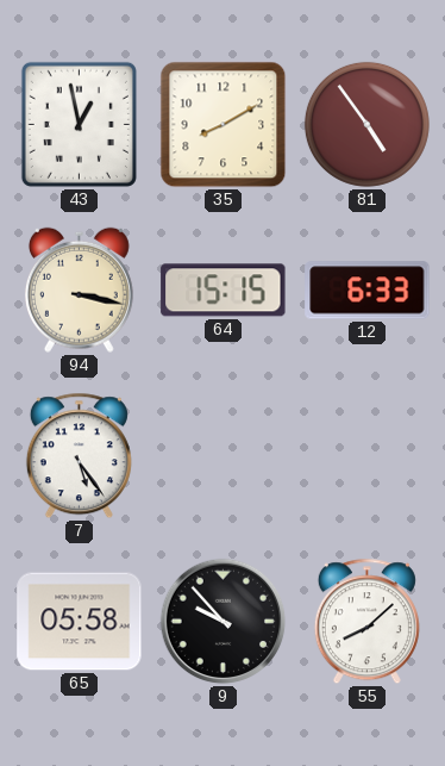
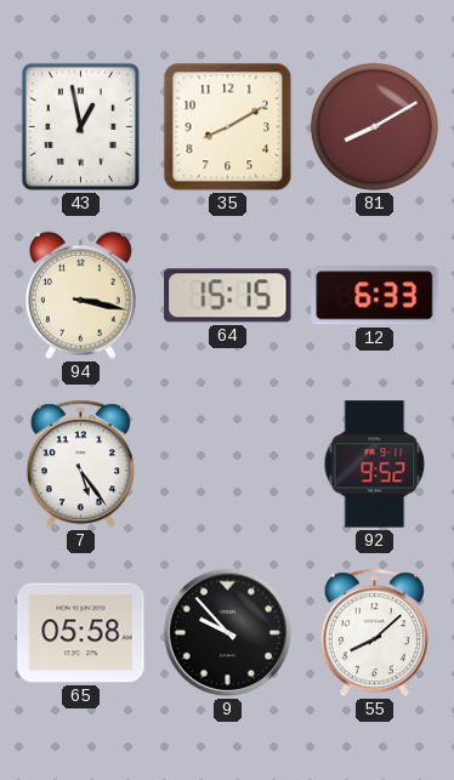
81: 4:54 -> 8:10 (374, 126)
92: none -> 9:52 (375, 465)
